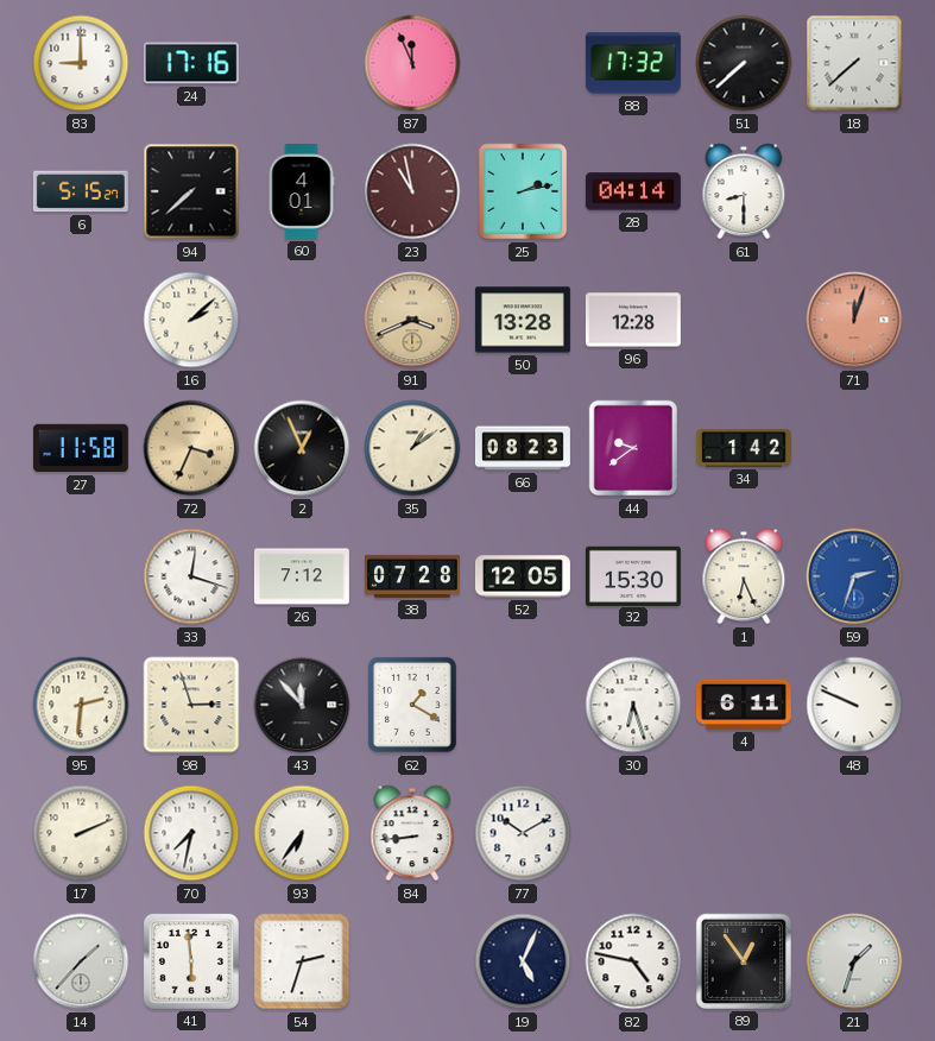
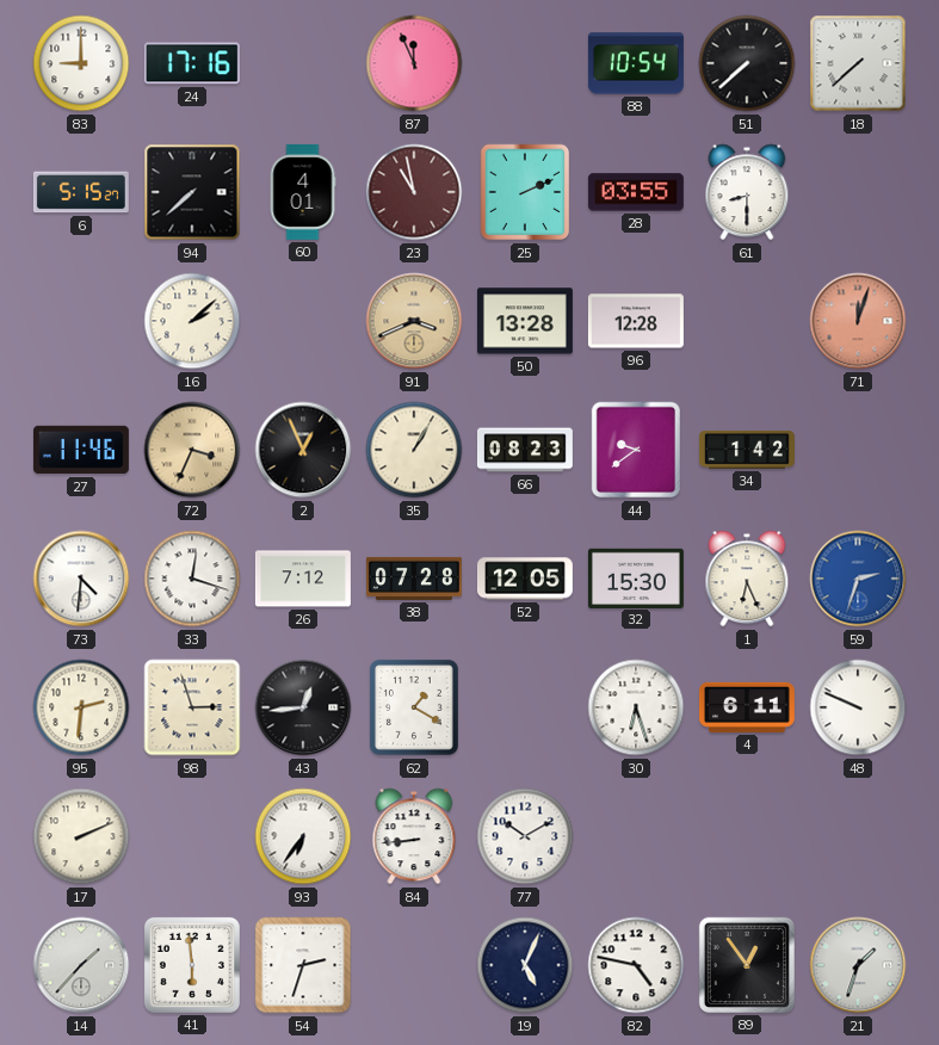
88: 17:32 -> 10:54 (636, 63)
25: 2:13 -> 2:11 (525, 192)
28: 04:14 -> 03:55 (636, 192)
27: 11:58 -> 11:46 (81, 450)
35: 1:09 -> 1:05 (414, 450)
73: none -> 4:31 (81, 579)
43: 11:53 -> 12:44 (303, 707)
70: 7:32 -> none (191, 833)
